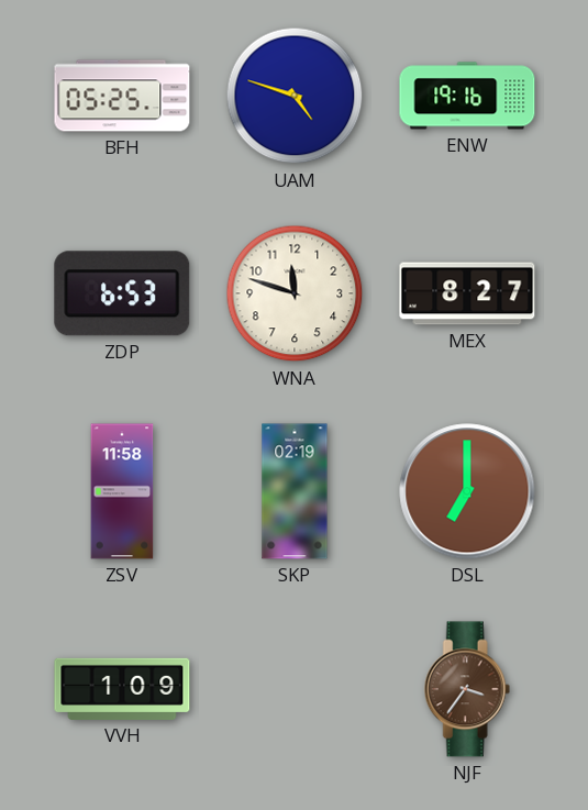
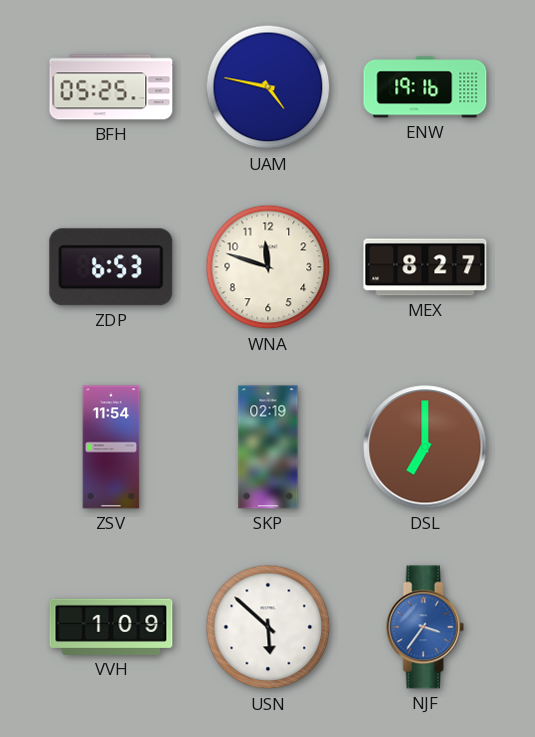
UAM: 4:48 -> 4:47 (268, 87)
ZSV: 11:58 -> 11:54 (111, 447)
USN: none -> 5:52 (268, 627)
NJF dial: brown -> blue (425, 627)
